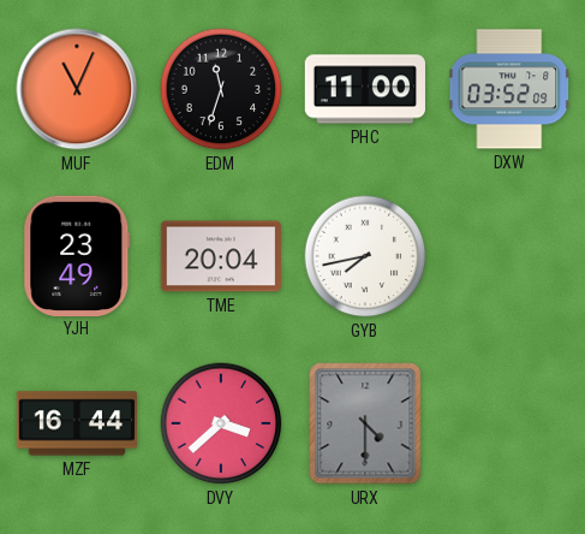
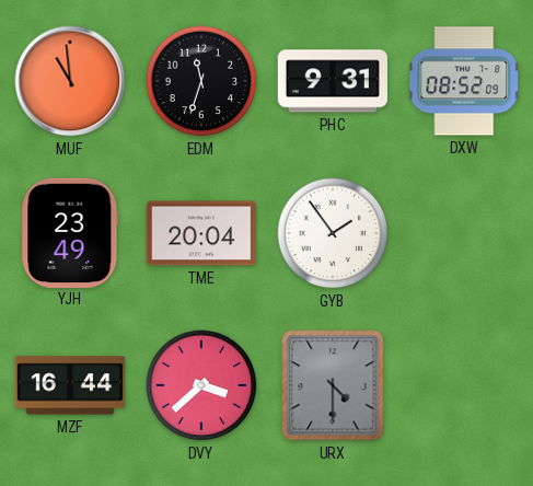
MUF: 11:04 -> 10:59 (70, 81)
PHC: 11:00 -> 9:31 (332, 81)
DXW: 03:52 -> 08:52 (463, 81)
GYB: 7:43 -> 1:54 (333, 233)
